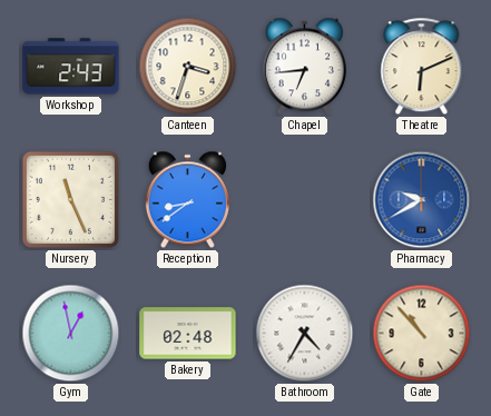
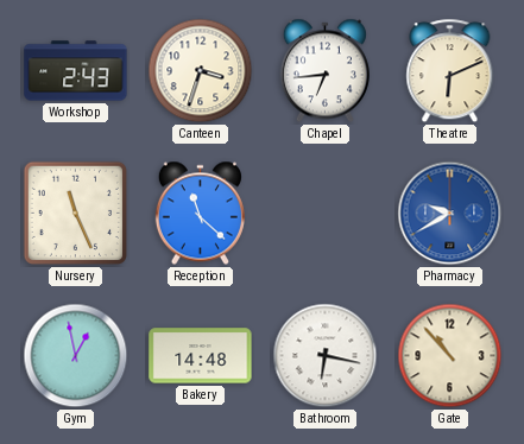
Reception: 8:39 -> 11:22 (200, 214)
Bakery: 02:48 -> 14:48 (201, 356)
Bathroom: 4:35 -> 6:17 (326, 356)
